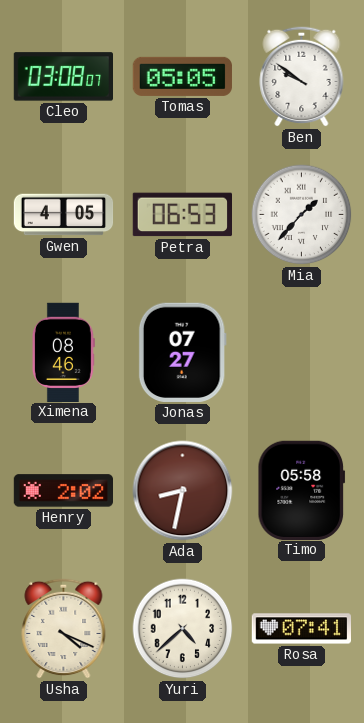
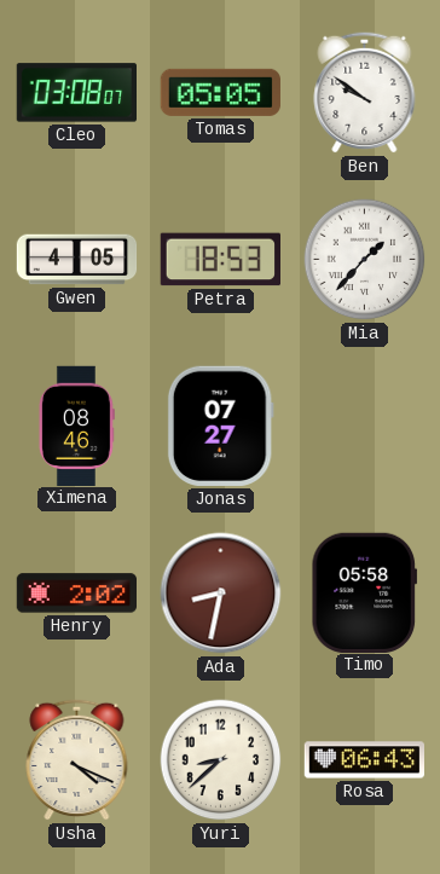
Petra: 06:53 -> 18:53 (220, 260)
Yuri: 4:38 -> 8:38 (221, 760)
Rosa: 07:41 -> 06:43 (364, 760)
